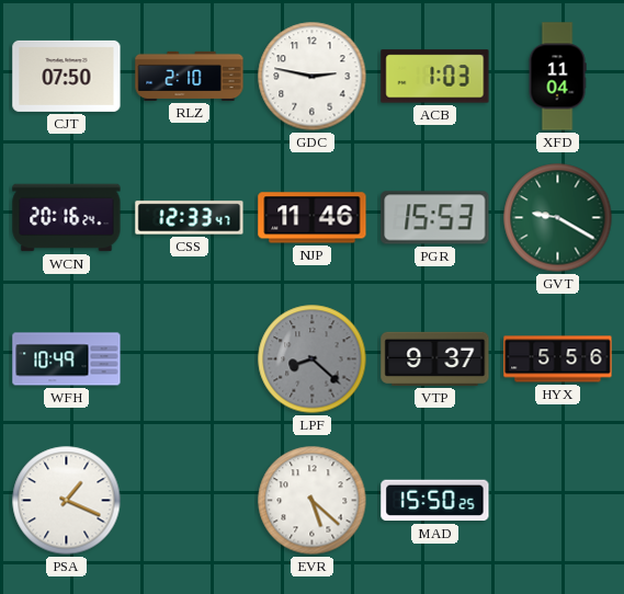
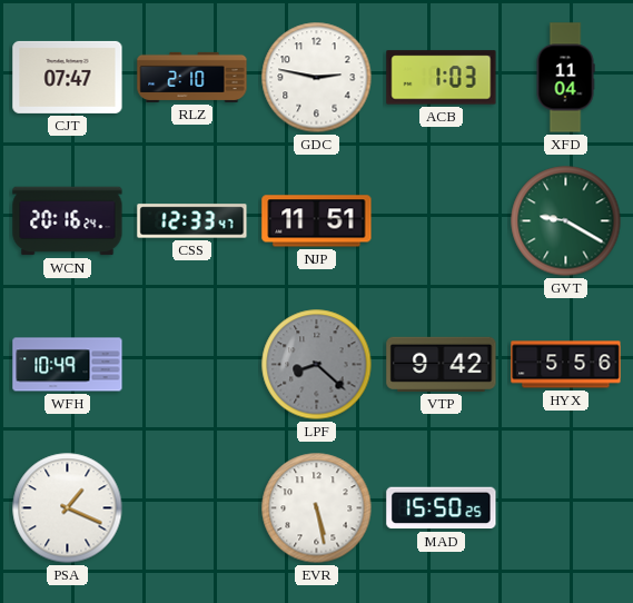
CJT: 07:50 -> 07:47 (68, 77)
NJP: 11:46 -> 11:51 (317, 221)
PGR: 15:53 -> none (435, 218)
VTP: 9:37 -> 9:42 (442, 364)
EVR: 5:22 -> 5:28 (317, 508)
